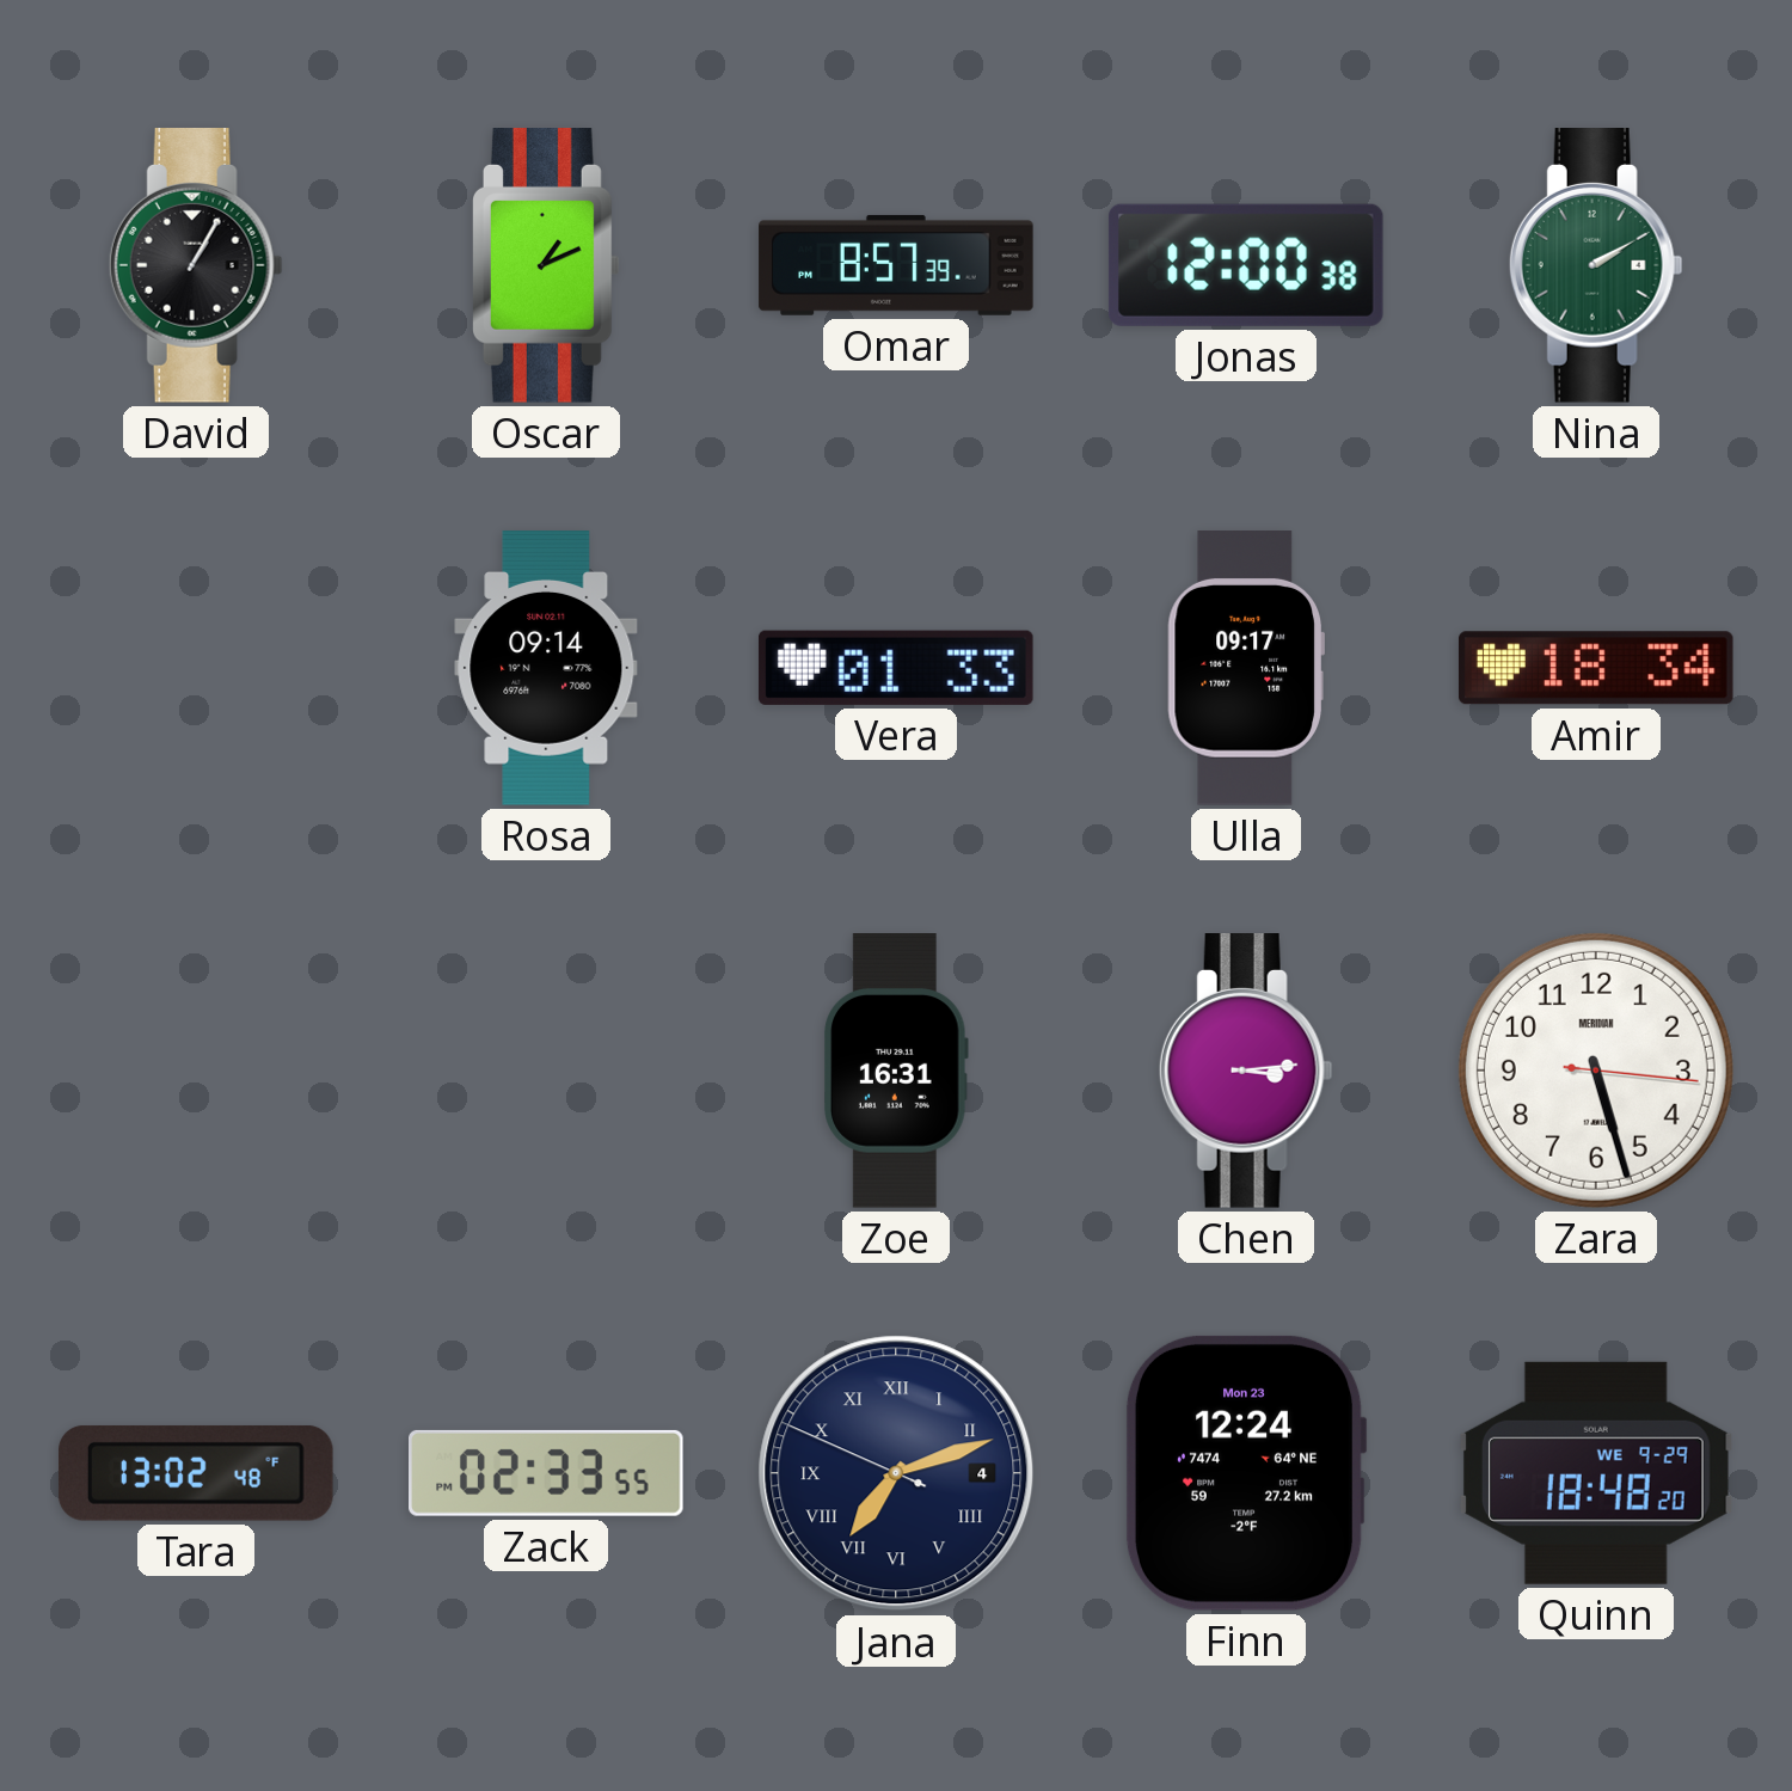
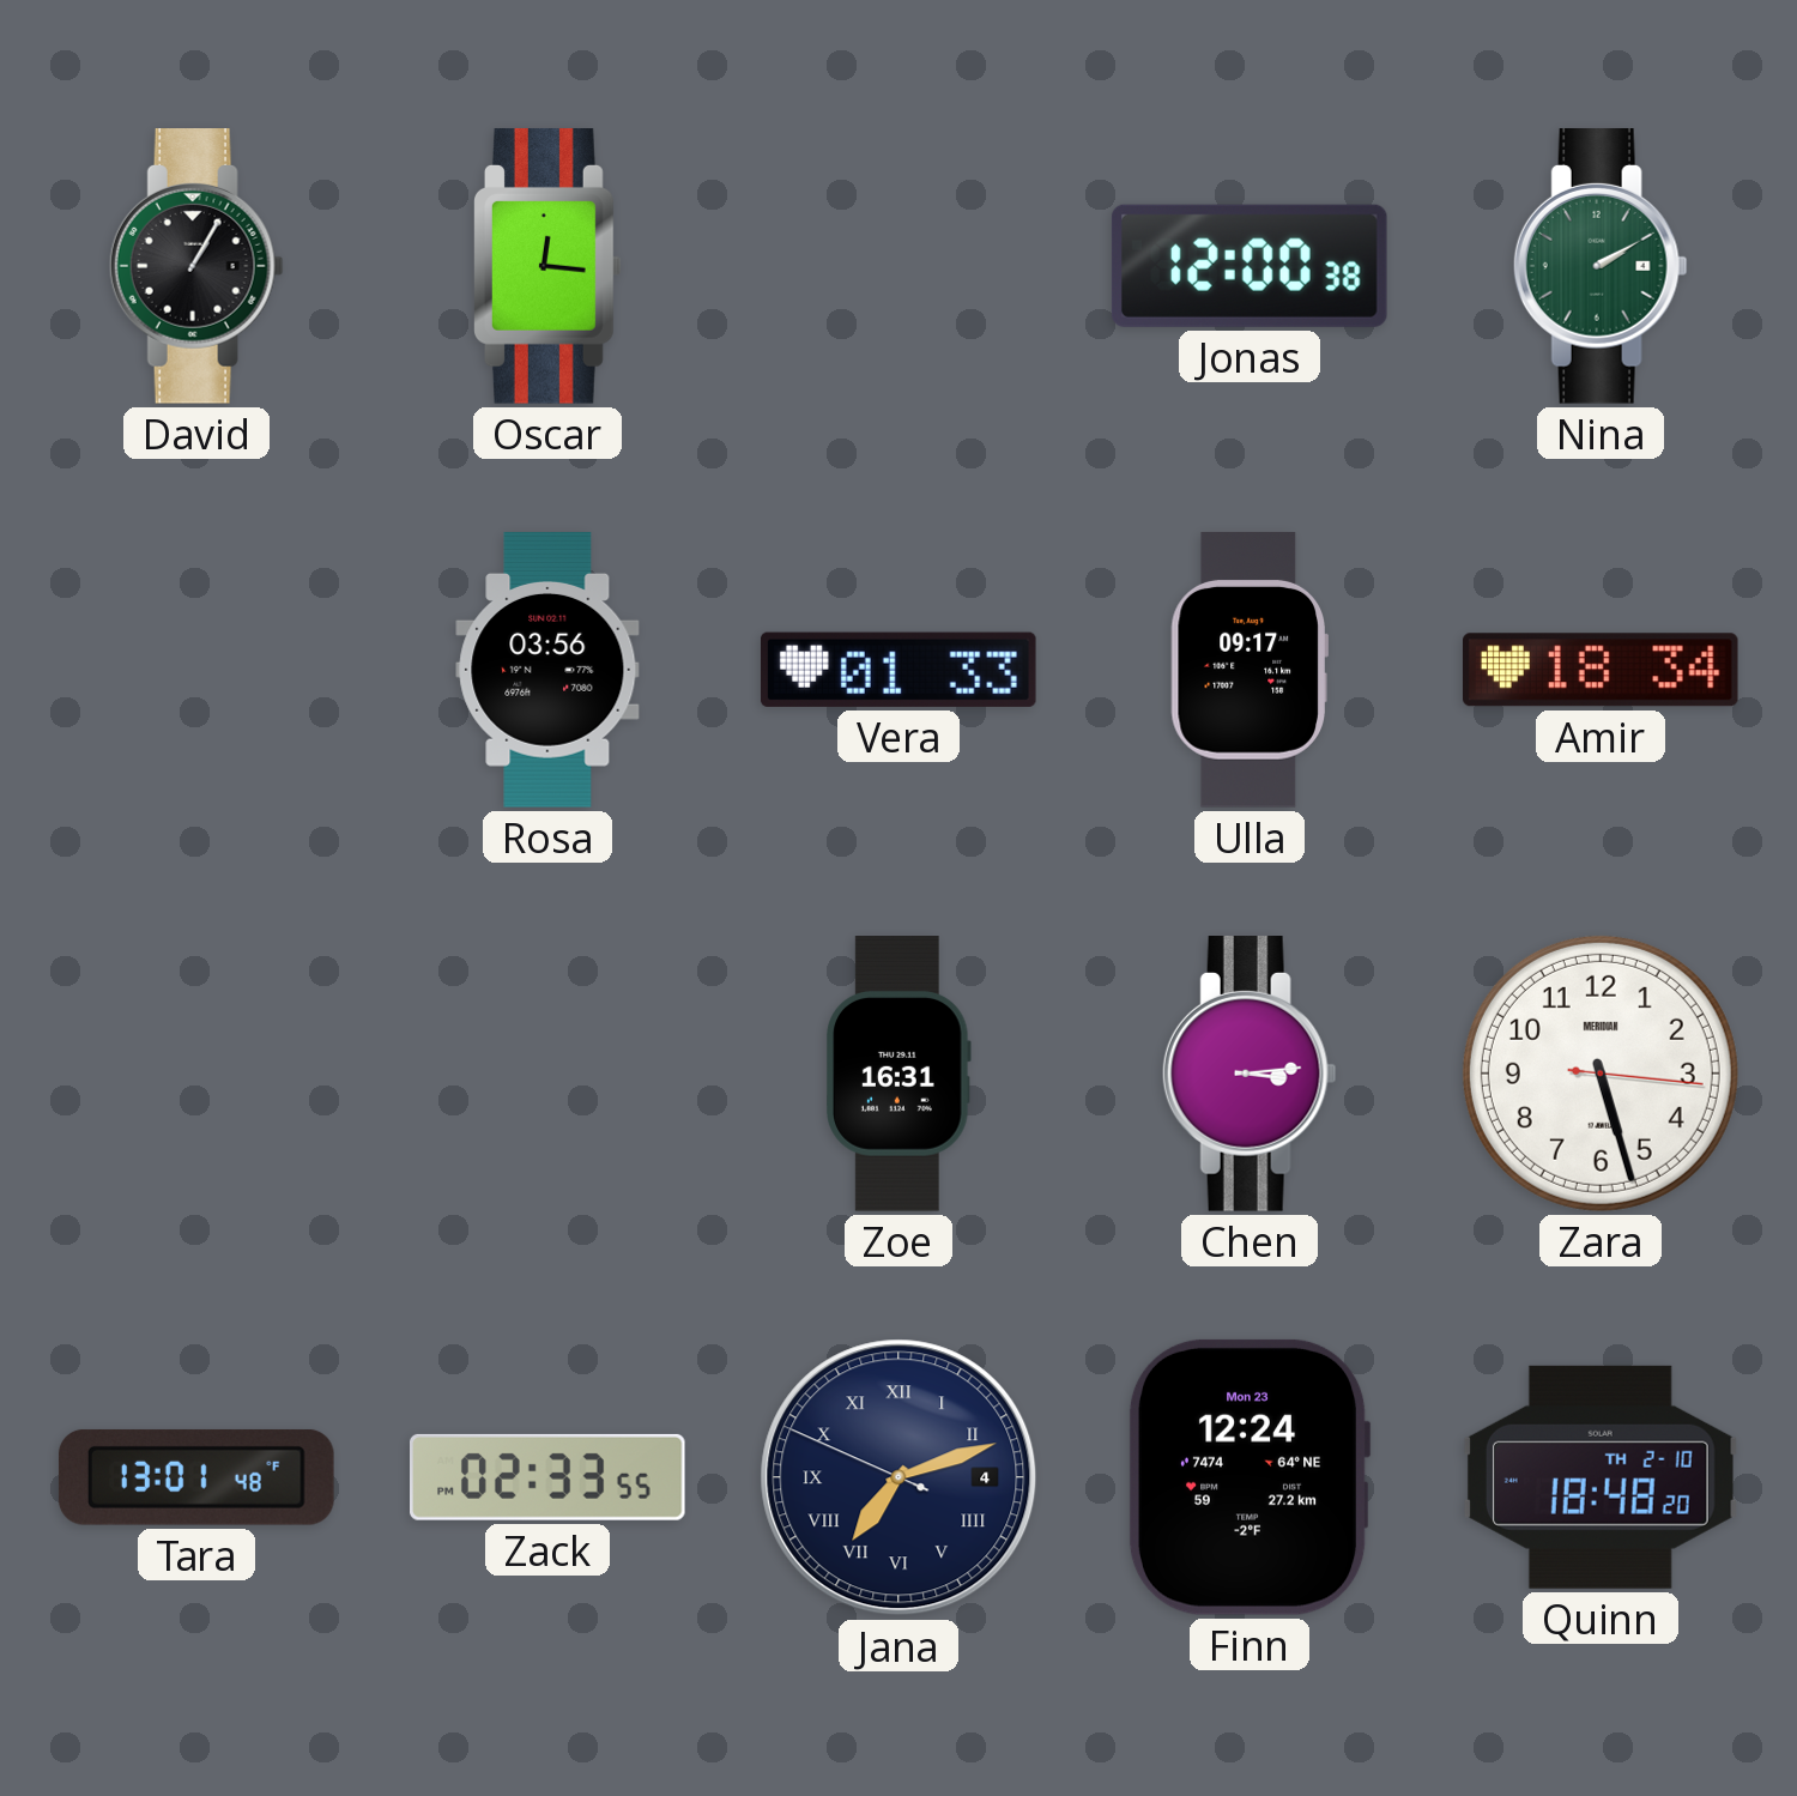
Oscar: 1:11 -> 12:16 (547, 267)
Omar: 8:57 -> none (896, 265)
Rosa: 09:14 -> 03:56 (547, 670)
Tara: 13:02 -> 13:01 (196, 1477)
Quinn date: WE 9-29 -> TH 2-10 (1601, 1477)
